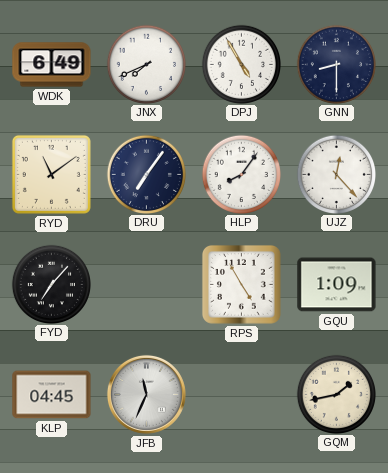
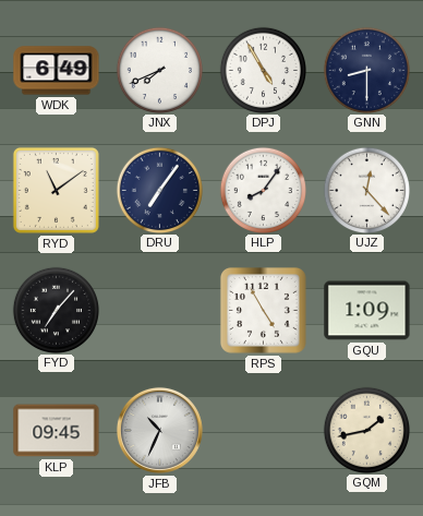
KLP: 04:45 -> 09:45 (57, 431)
JFB: 11:34 -> 10:34 (159, 430)
